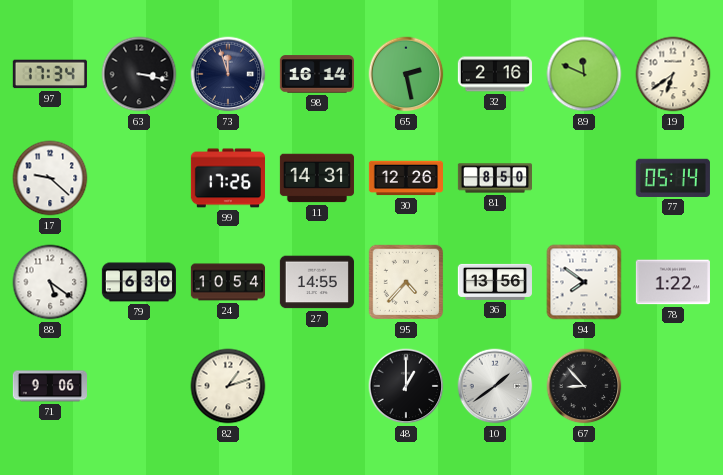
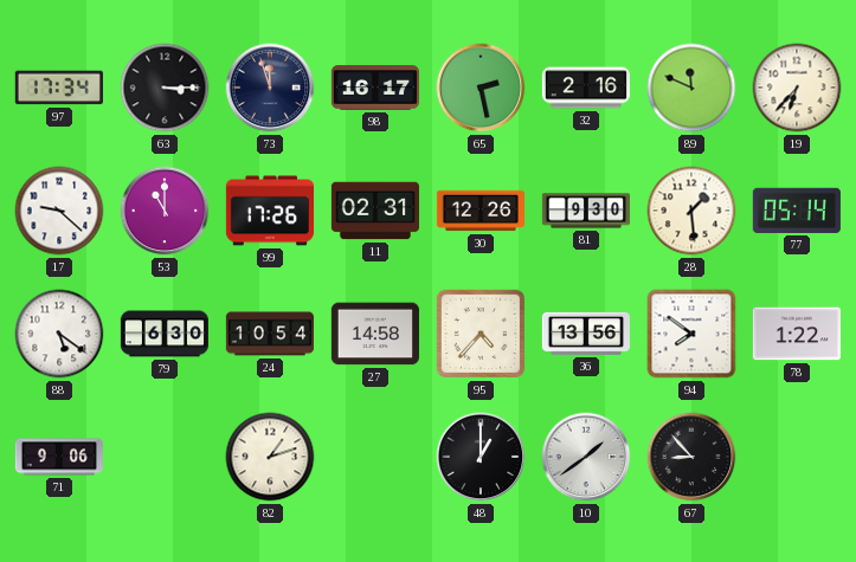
63: 3:17 -> 3:15 (165, 88)
98: 16:14 -> 16:17 (375, 88)
19: 6:39 -> 6:37 (797, 88)
53: none -> 11:00 (165, 211)
11: 14:31 -> 02:31 (375, 211)
81: 8:50 -> 9:30 (585, 211)
28: none -> 1:29 (691, 211)
27: 14:55 -> 14:58 (375, 334)
